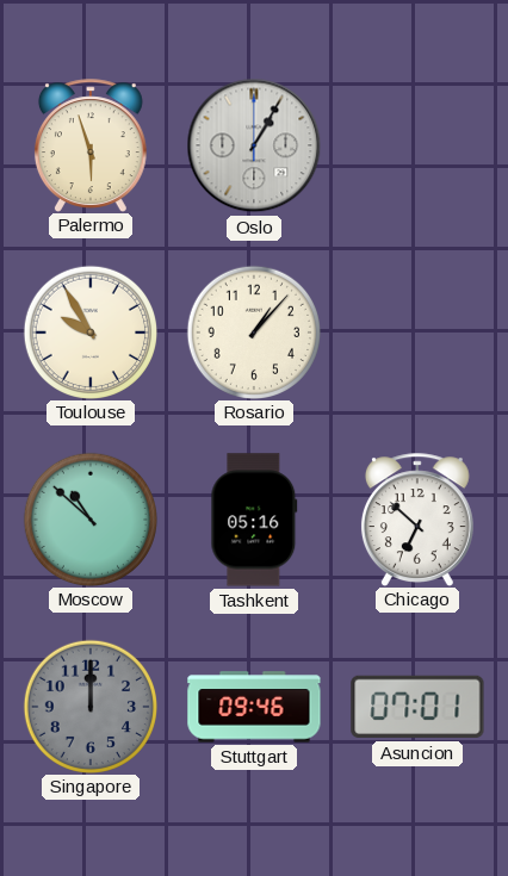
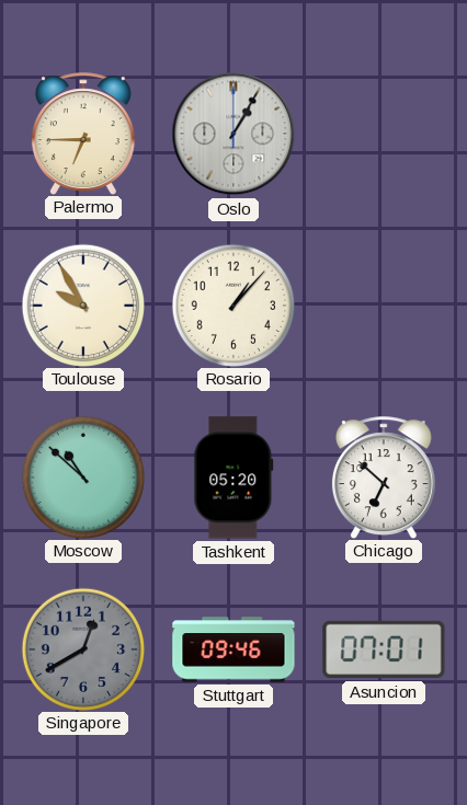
Palermo: 5:57 -> 6:45 (83, 134)
Tashkent: 05:16 -> 05:20 (233, 478)
Singapore: 12:00 -> 12:40 (82, 648)
